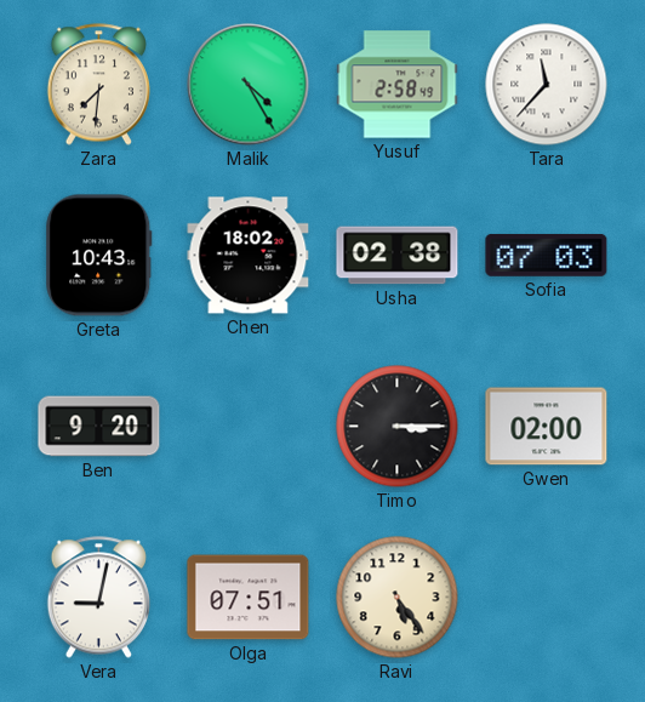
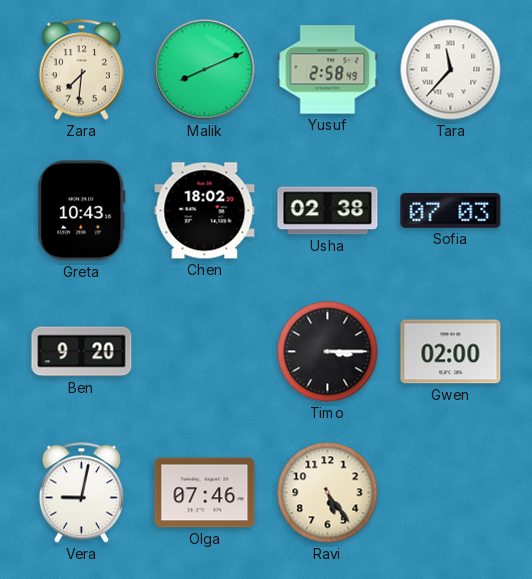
Malik: 4:25 -> 8:11 (205, 70)
Olga: 07:51 -> 07:46 (205, 493)
